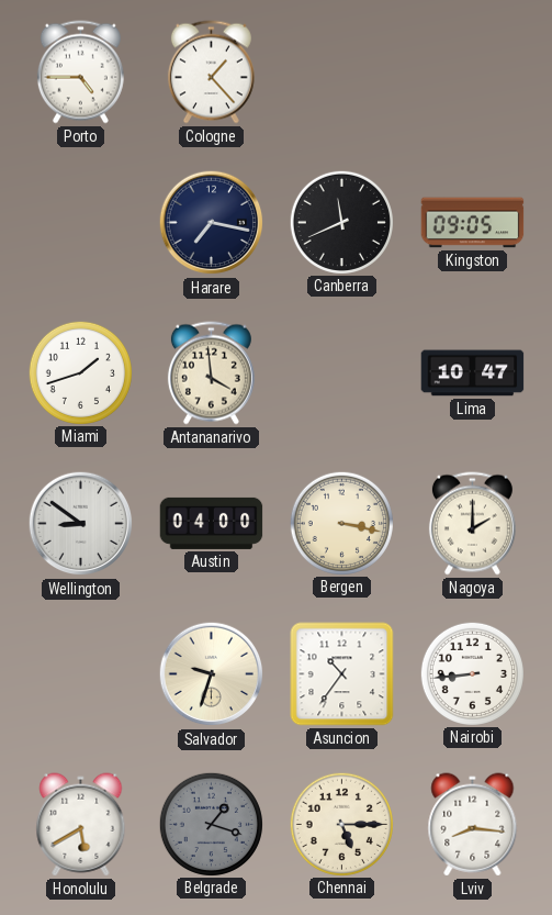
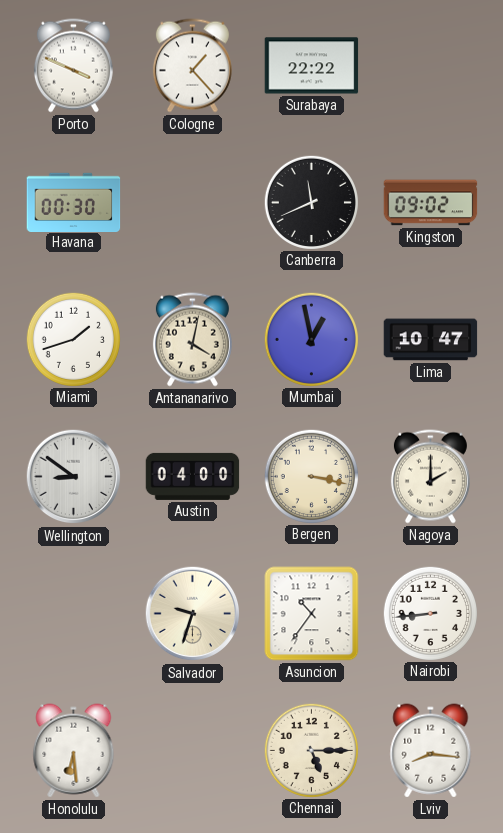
Porto: 4:45 -> 3:49 (73, 66)
Surabaya: none -> 22:22 (312, 66)
Havana: none -> 00:30 (74, 202)
Harare: 7:17 -> none (212, 223)
Kingston: 09:05 -> 09:02 (431, 203)
Antananarivo: 3:59 -> 4:02 (192, 340)
Mumbai: none -> 12:58 (311, 339)
Honolulu: 5:40 -> 6:29 (74, 751)
Belgrade: 1:18 -> none (211, 824)
